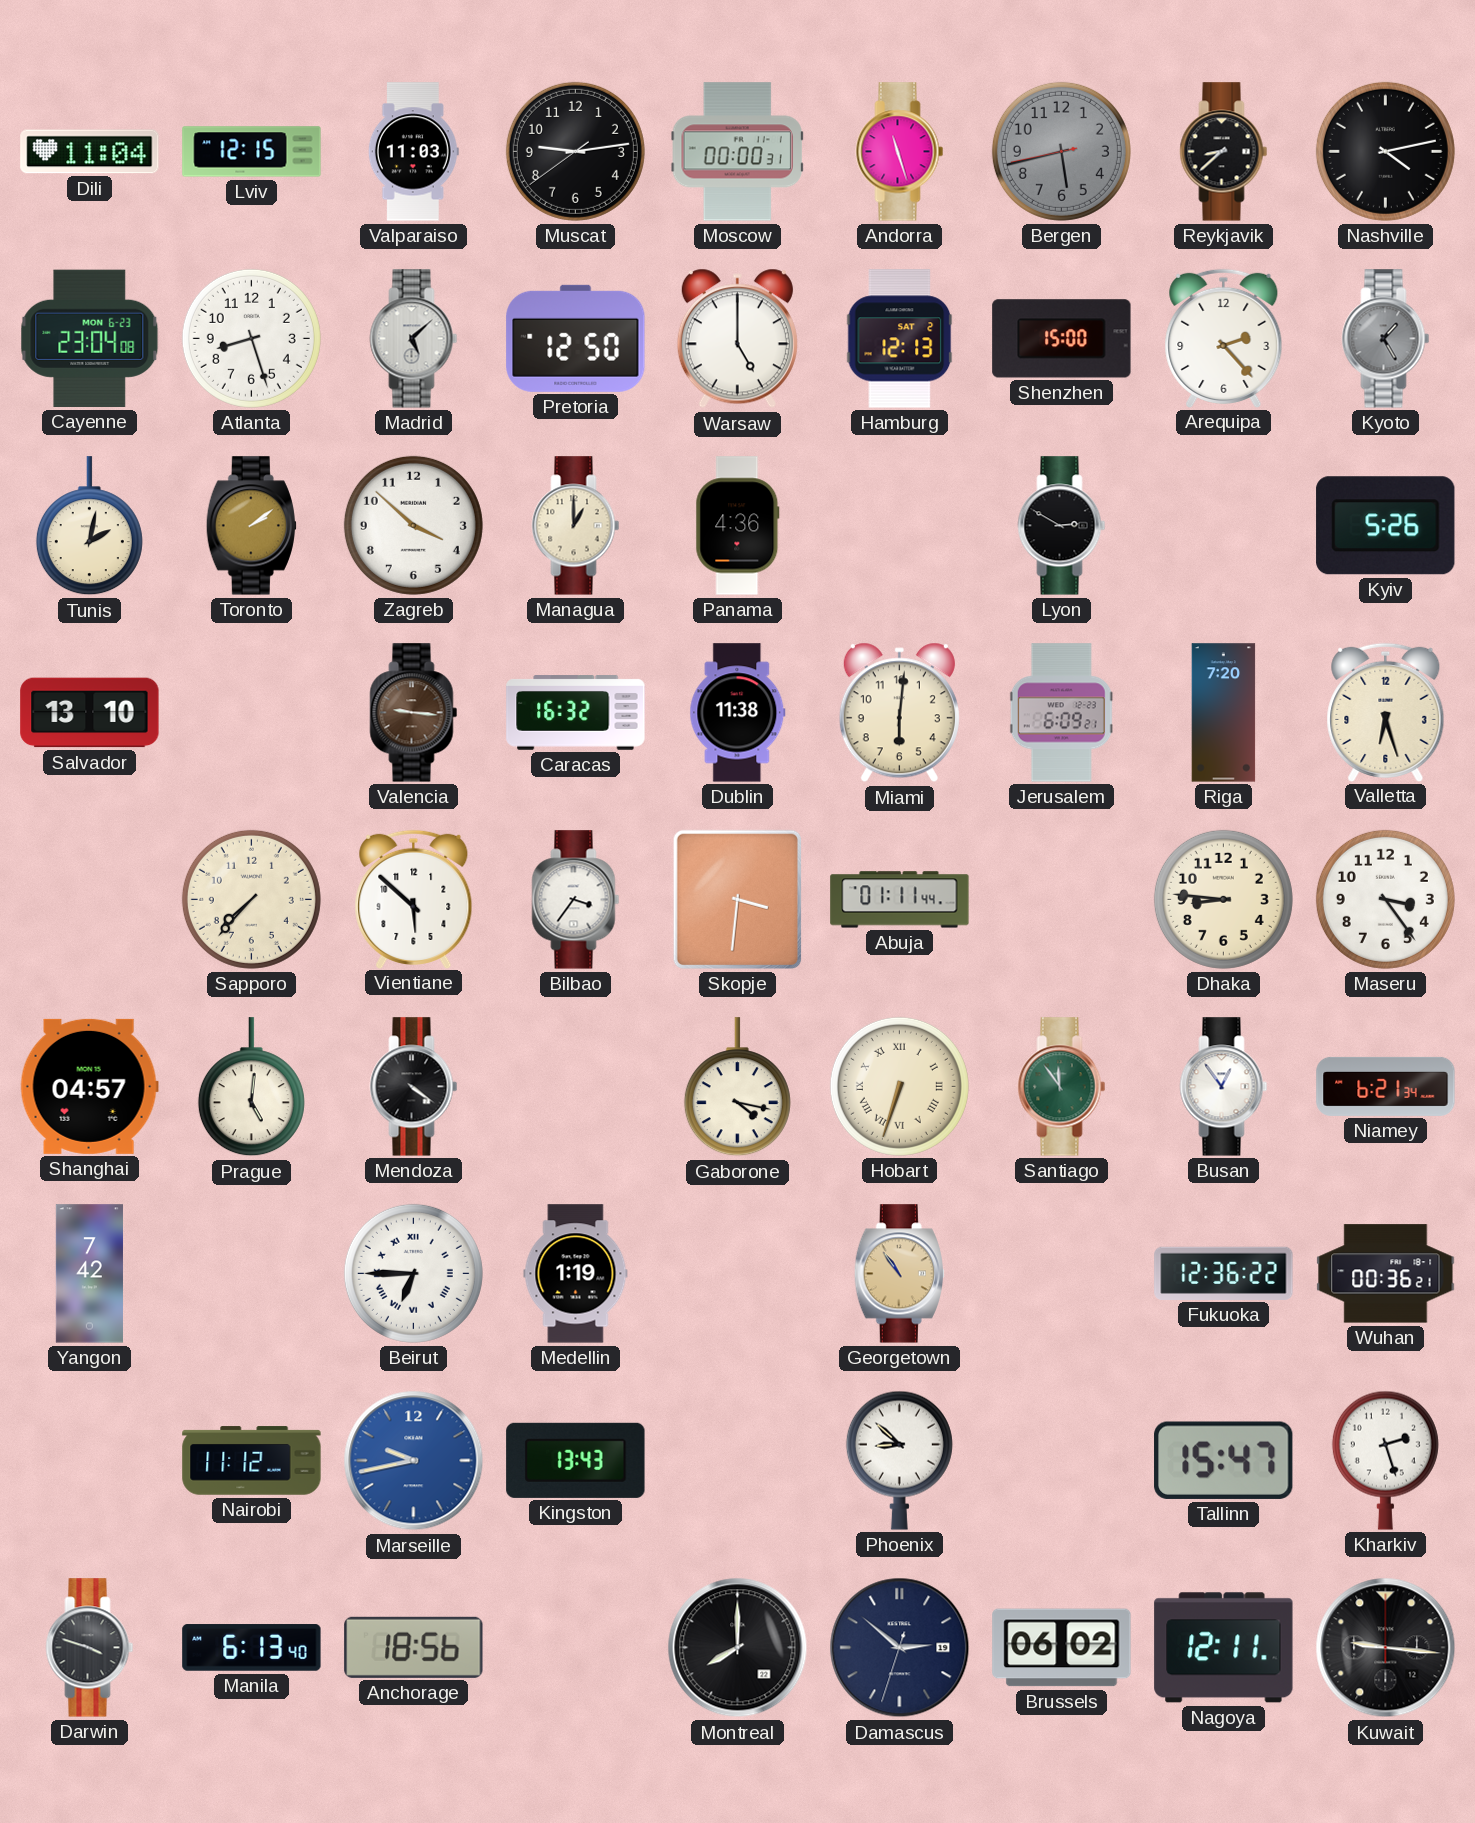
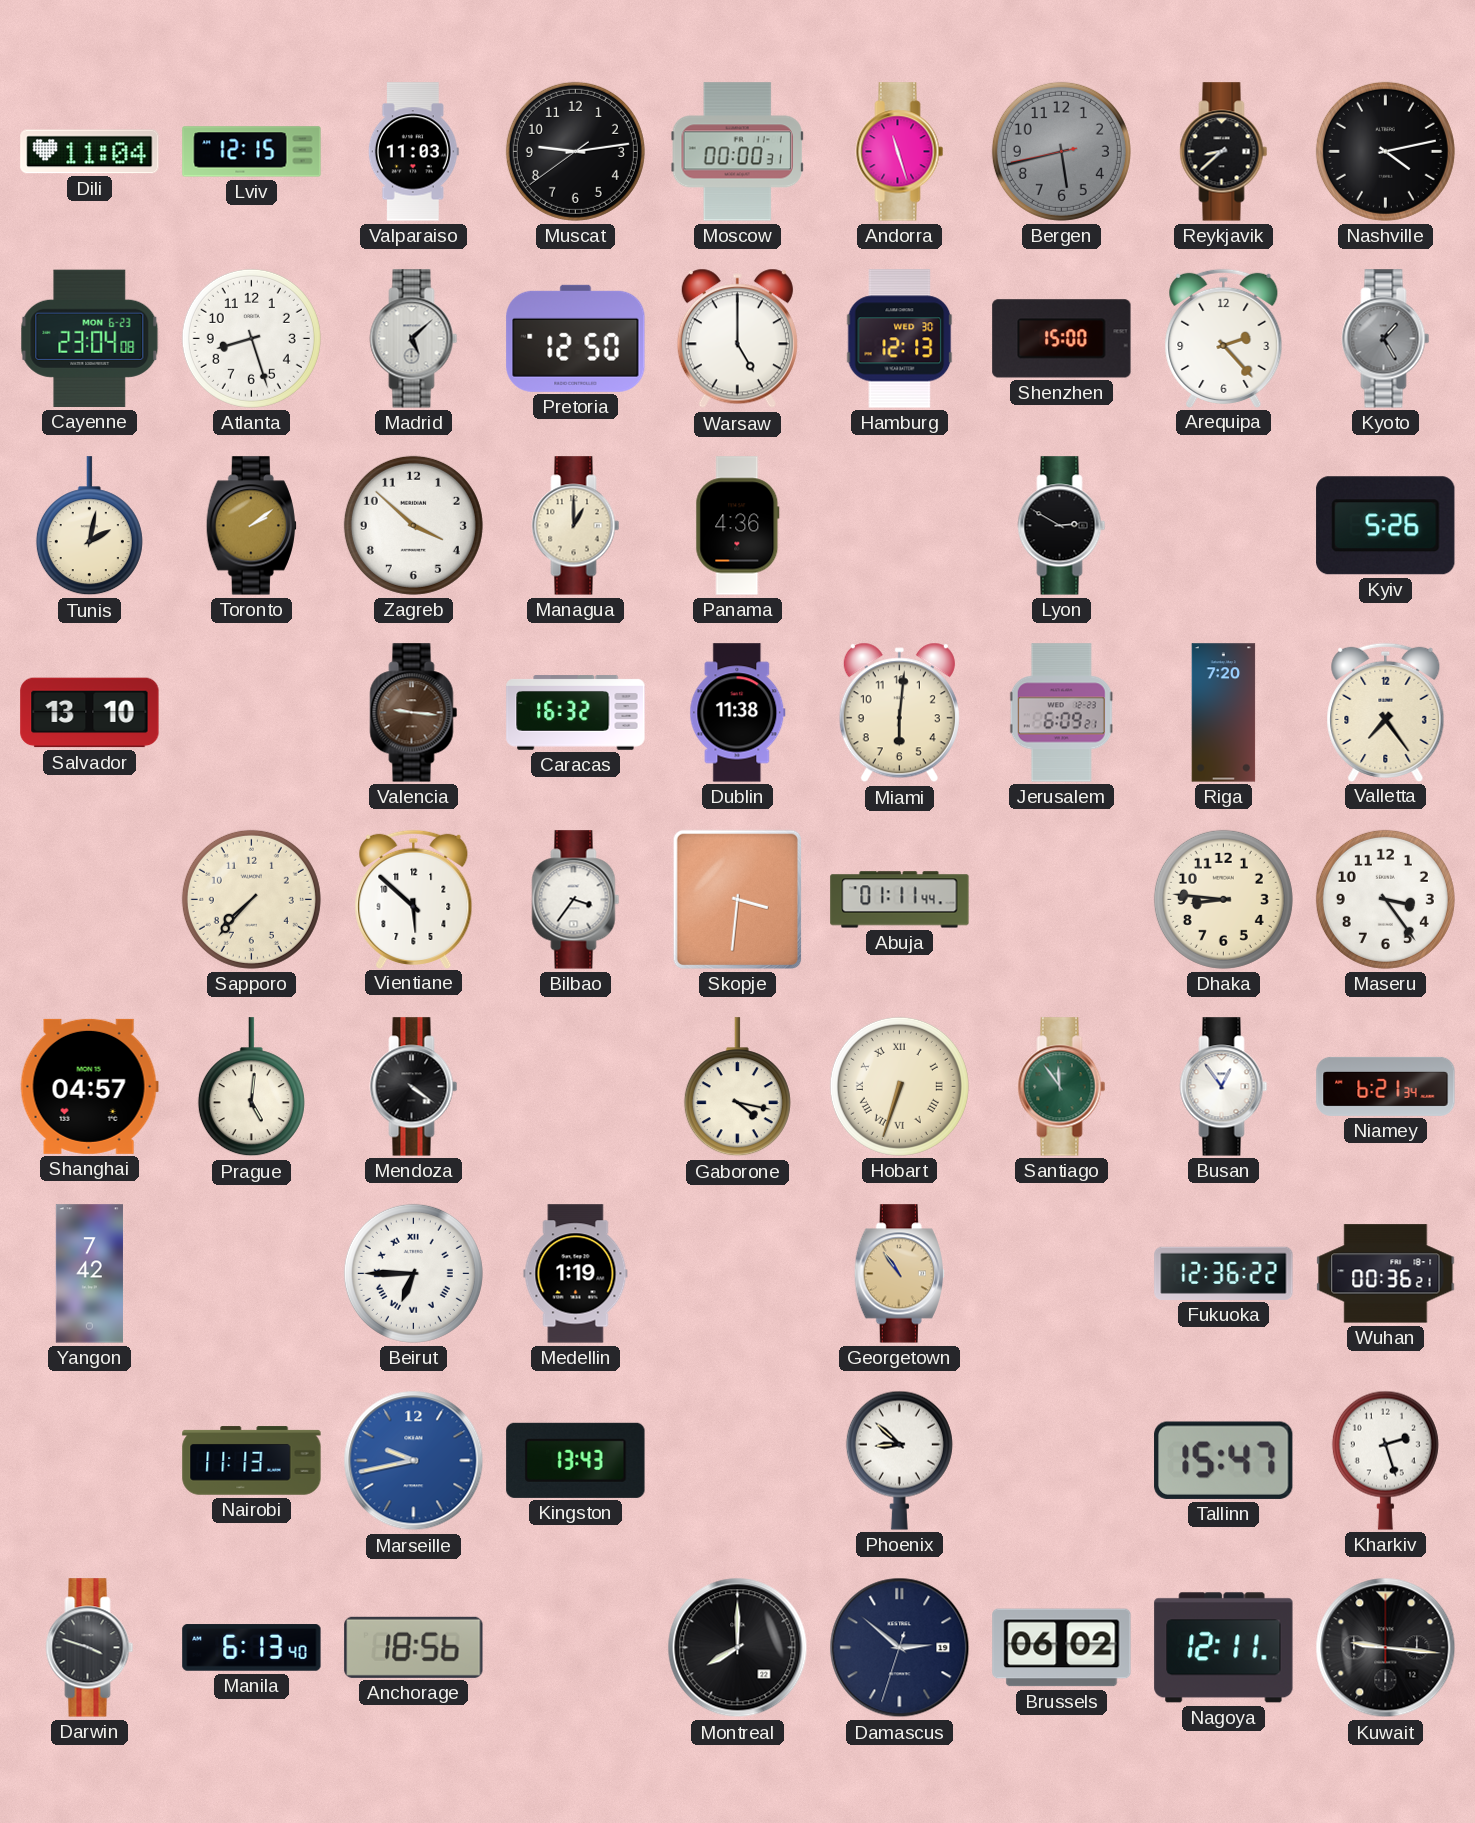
Hamburg date: SAT 2 -> WED 30 (900, 339)
Valletta: 6:27 -> 7:24 (1386, 712)
Nairobi: 11:12 -> 11:13 (252, 1461)
